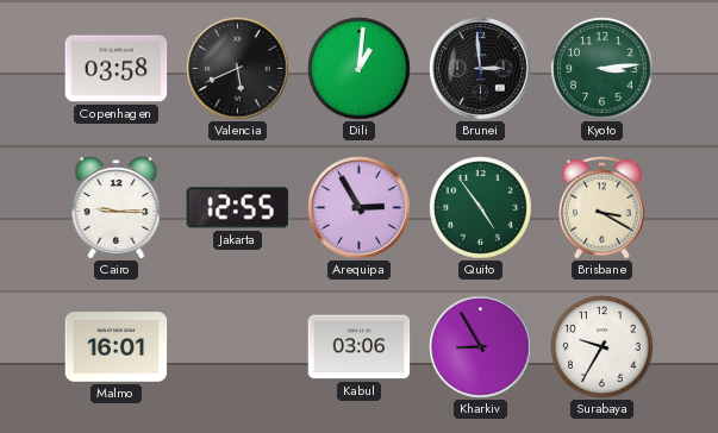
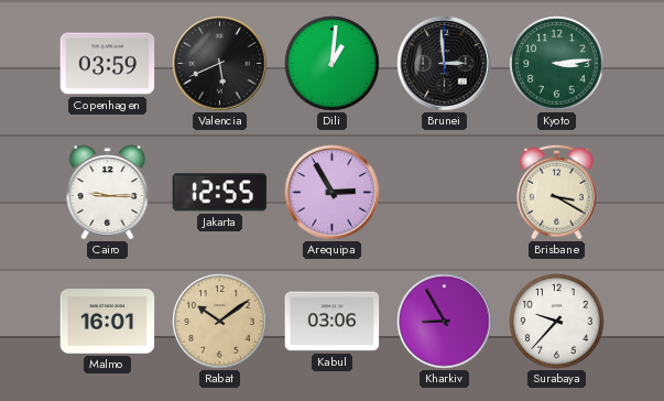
Copenhagen: 03:58 -> 03:59 (108, 64)
Quito: 4:54 -> none (481, 208)
Rabat: none -> 10:09 (220, 322)
Surabaya: 9:35 -> 9:37 (557, 322)
